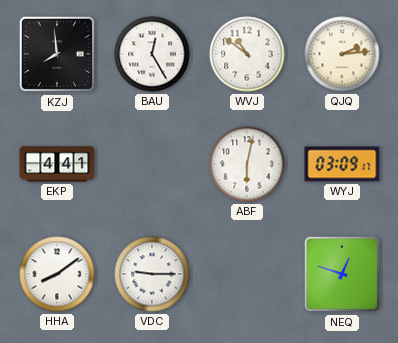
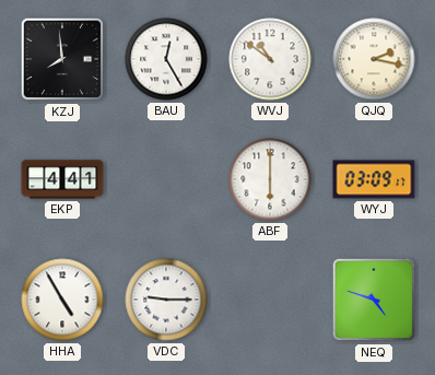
QJQ: 2:14 -> 2:17 (374, 59)
ABF: 6:02 -> 6:00 (270, 179)
HHA: 8:09 -> 4:55 (62, 300)
NEQ: 12:48 -> 4:48 (374, 300)
